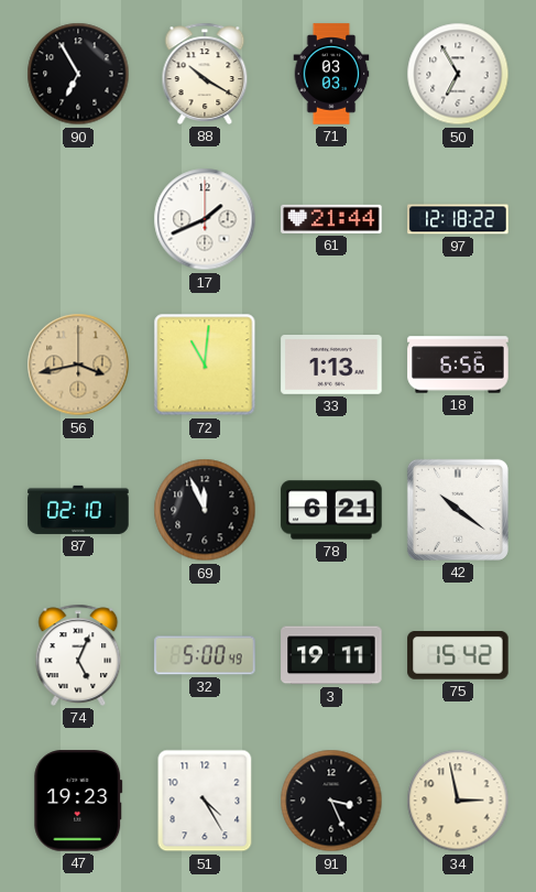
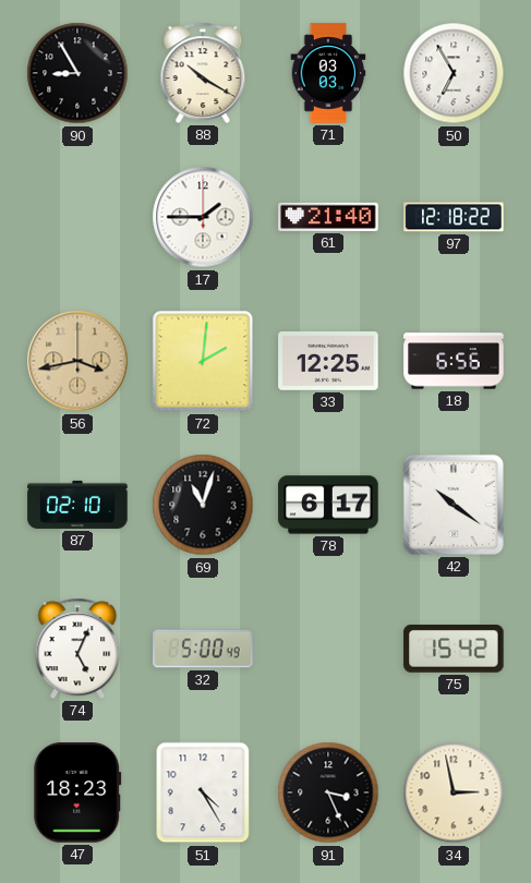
90: 6:55 -> 8:55 (77, 73)
17: 1:41 -> 1:45 (203, 217)
61: 21:44 -> 21:40 (328, 217)
72: 11:01 -> 2:01 (203, 361)
33: 1:13 -> 12:25 (328, 362)
69: 11:56 -> 11:03 (203, 505)
78: 6:21 -> 6:17 (328, 505)
3: 19:11 -> none (331, 655)
47: 19:23 -> 18:23 (77, 793)
